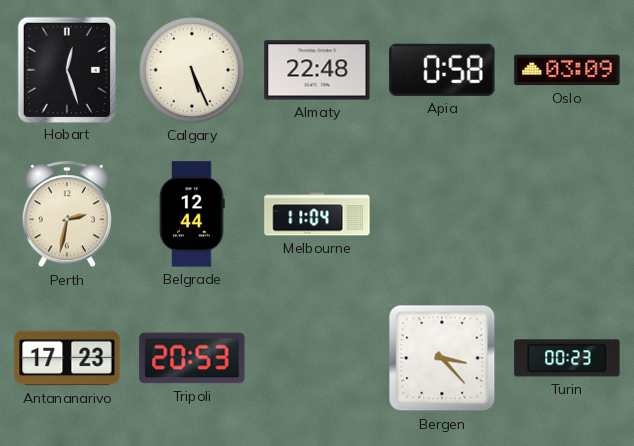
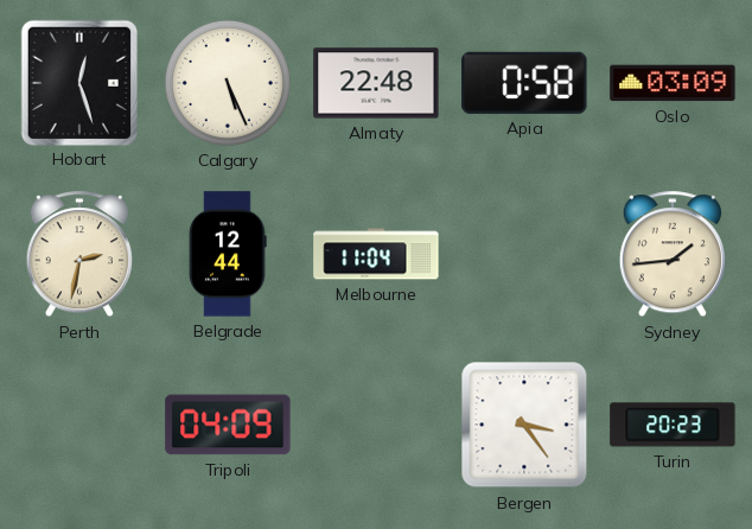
Sydney: none -> 1:44 (673, 255)
Antananarivo: 17:23 -> none (67, 358)
Tripoli: 20:53 -> 04:09 (228, 425)
Bergen: 3:23 -> 3:24 (524, 425)
Turin: 00:23 -> 20:23 (673, 425)
